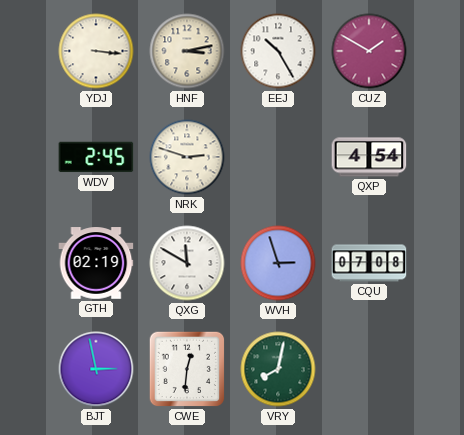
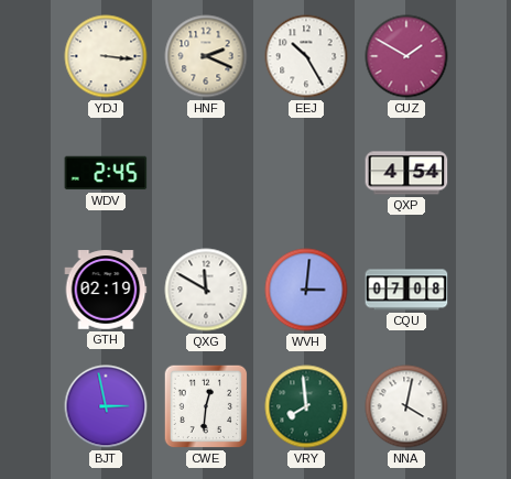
HNF: 3:13 -> 2:19 (206, 56)
NRK: 2:48 -> none (187, 157)
WVH: 2:57 -> 3:01 (306, 290)
VRY: 8:02 -> 7:59 (306, 406)
NNA: none -> 4:02 (406, 406)
